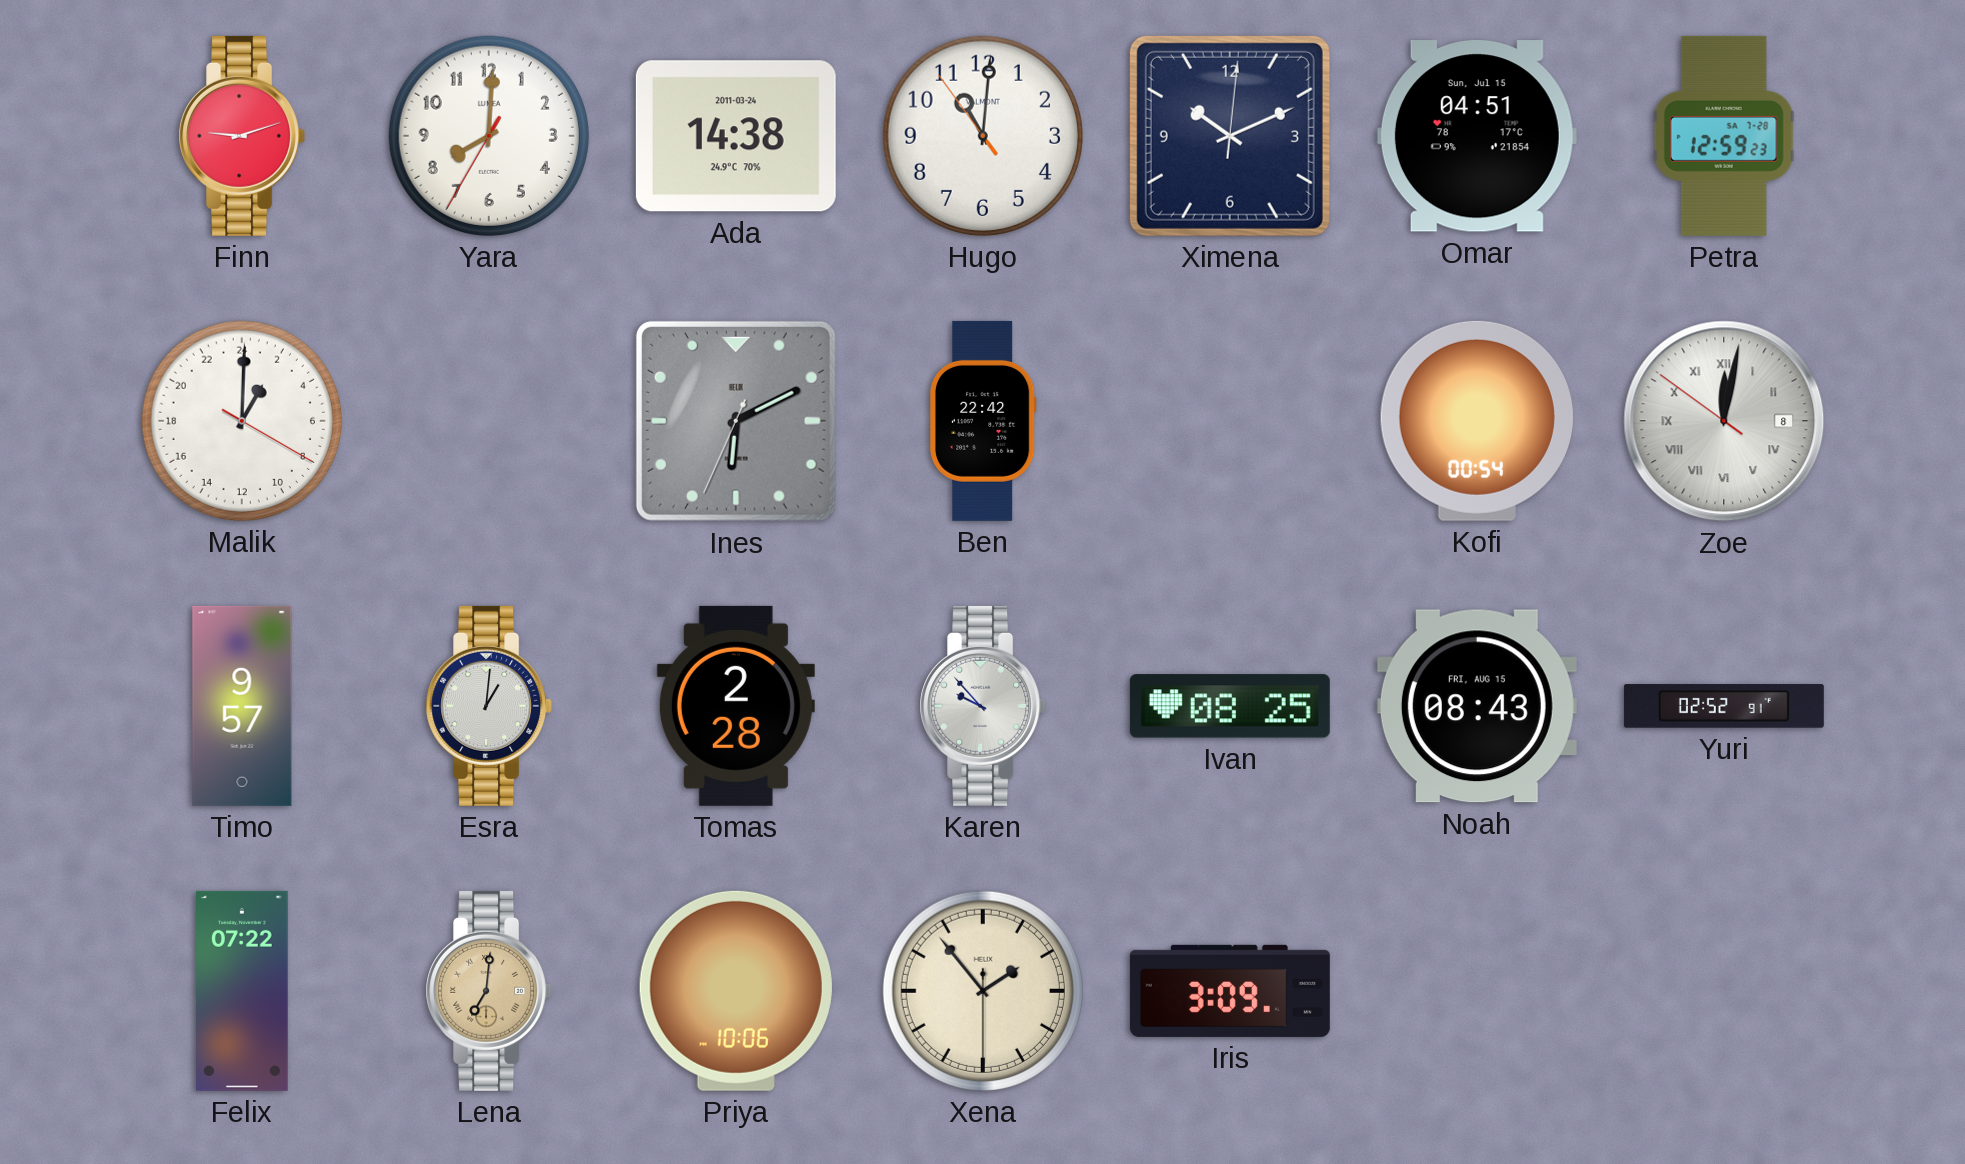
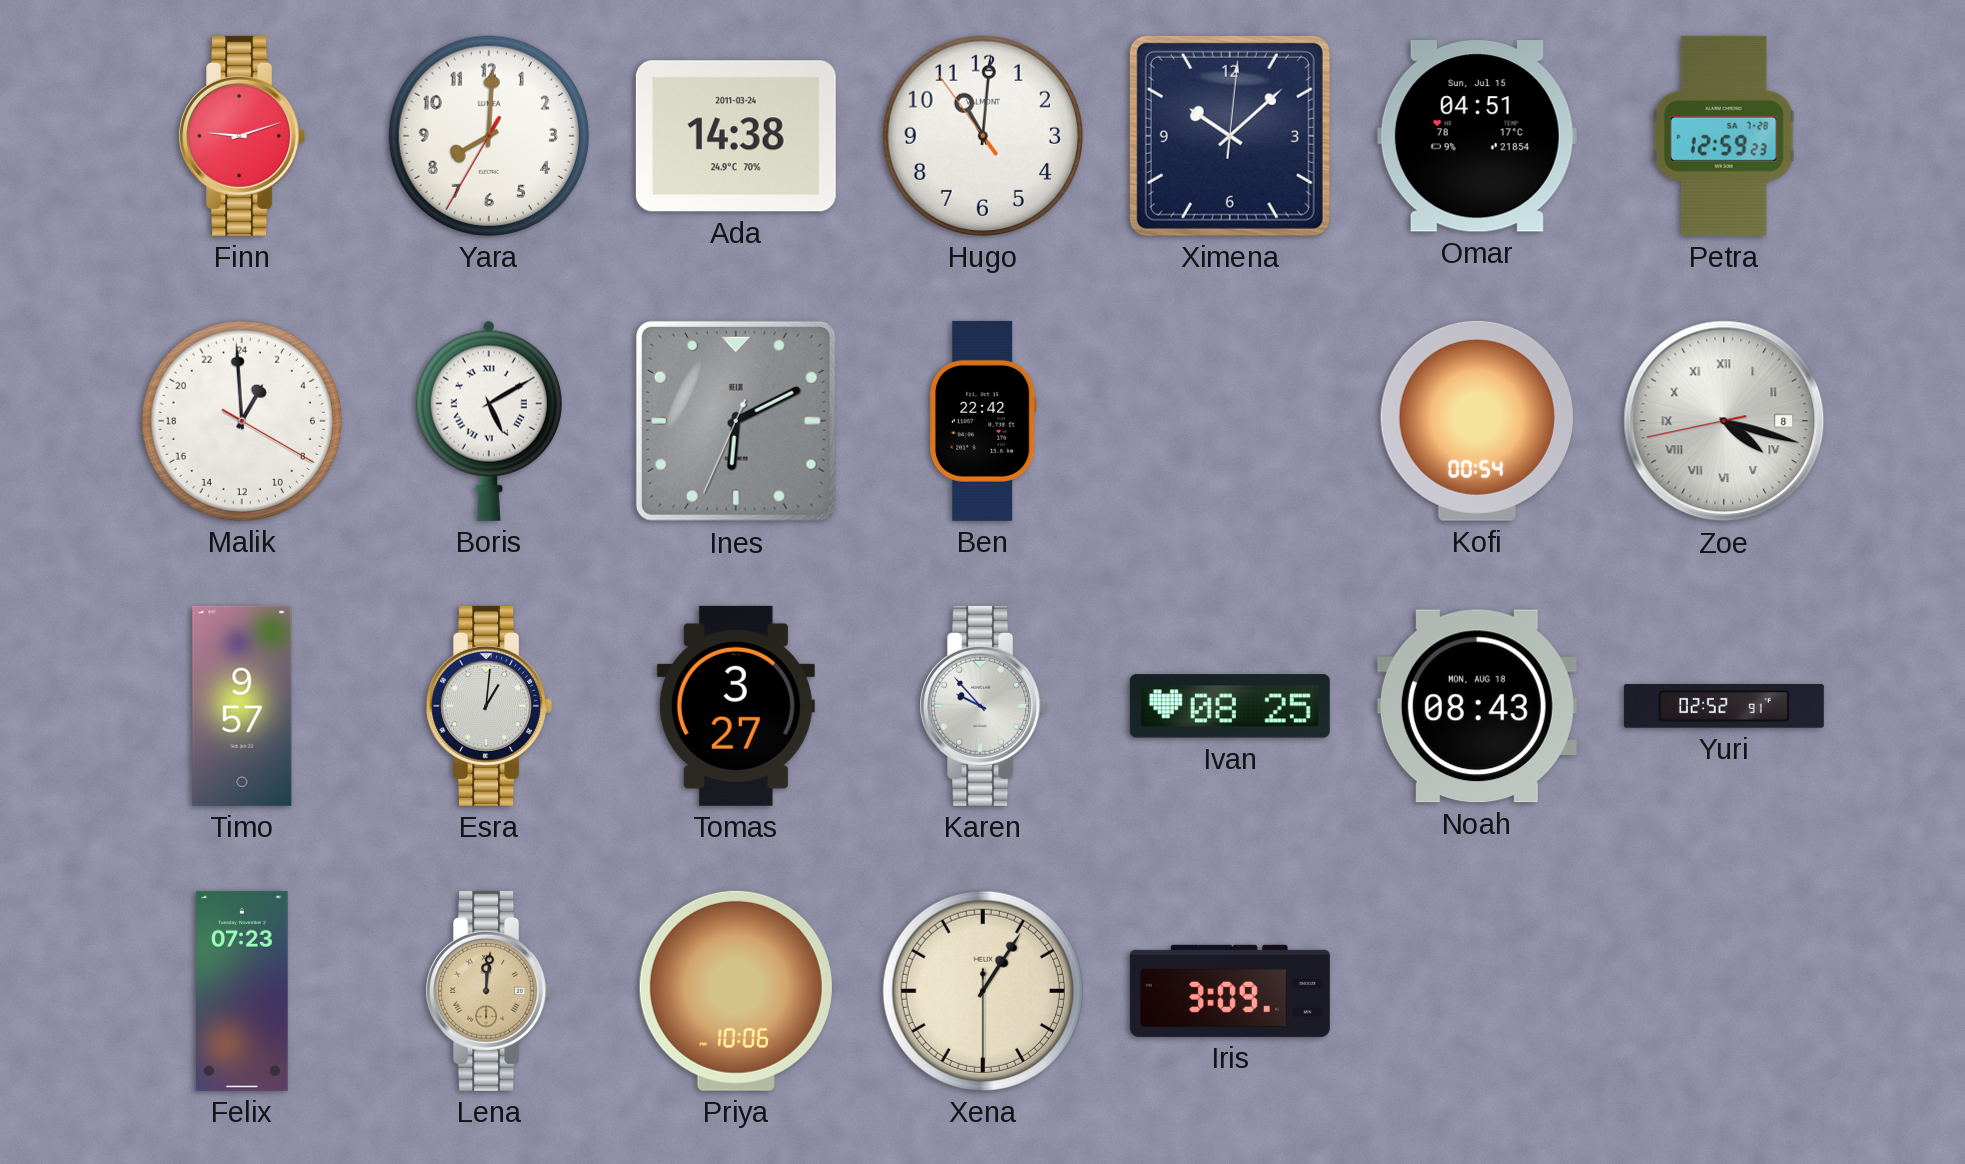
Ximena: 10:11 -> 10:08 (1230, 136)
Malik: 2:00 -> 1:59 (242, 421)
Boris: none -> 5:10 (489, 421)
Zoe: 12:01 -> 4:17 (1724, 421)
Tomas: 2:28 -> 3:27 (736, 706)
Noah date: FRI, AUG 15 -> MON, AUG 18 (1477, 706)
Felix: 07:22 -> 07:23 (243, 991)
Lena: 7:01 -> 12:01 (489, 991)
Xena: 1:53 -> 1:05 (983, 991)
